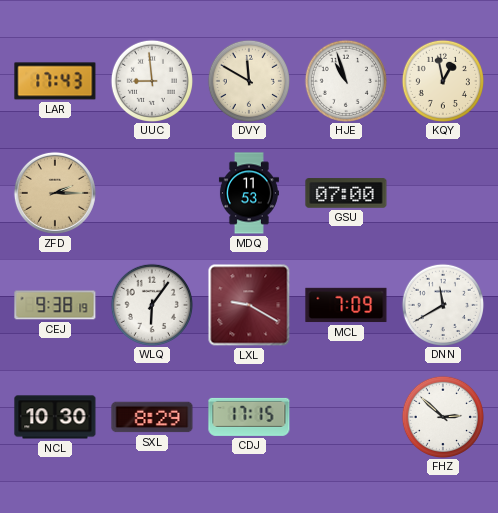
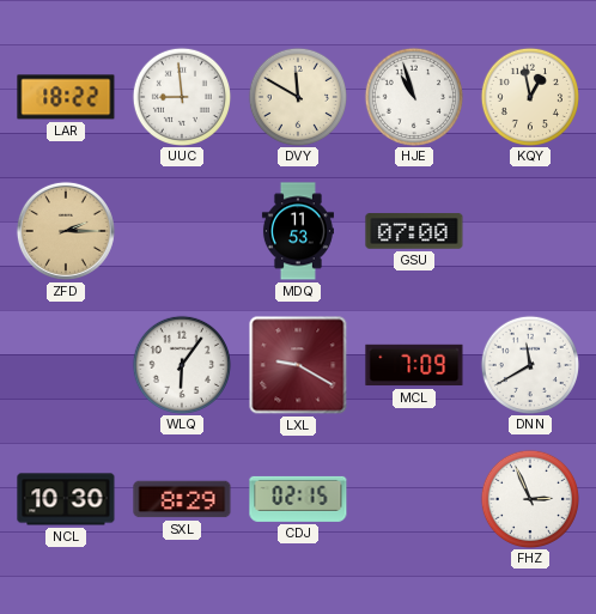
LAR: 17:43 -> 18:22 (66, 97)
CEJ: 9:38 -> none (55, 305)
CDJ: 17:15 -> 02:15 (298, 499)
FHZ: 2:52 -> 2:56 (529, 498)
